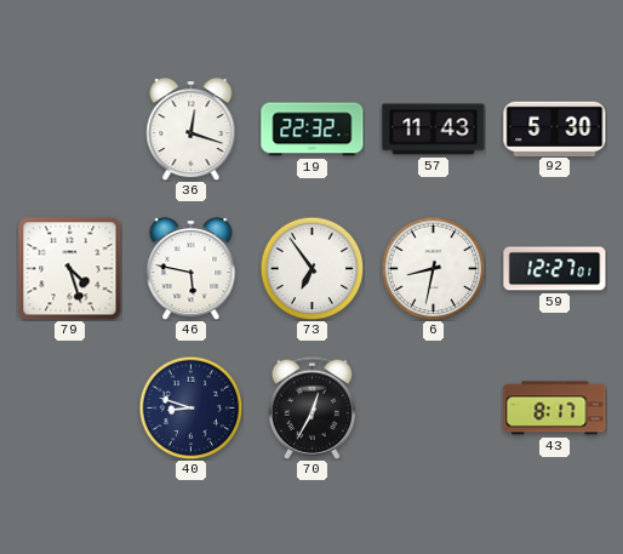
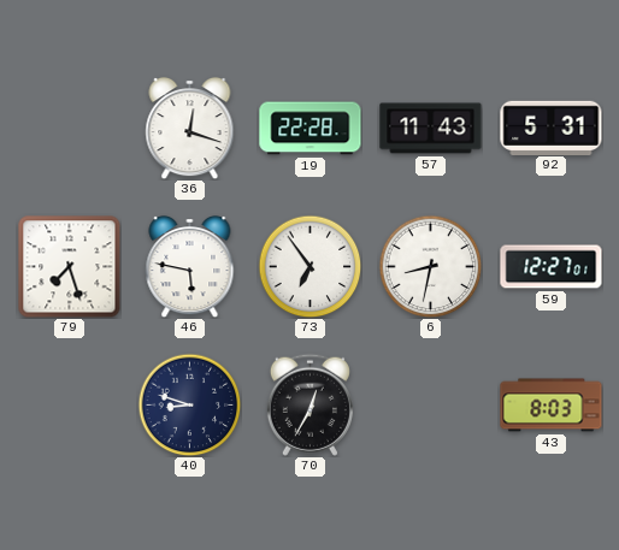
19: 22:32 -> 22:28 (311, 129)
92: 5:30 -> 5:31 (552, 128)
79: 4:27 -> 7:27 (70, 267)
43: 8:17 -> 8:03 (552, 406)
